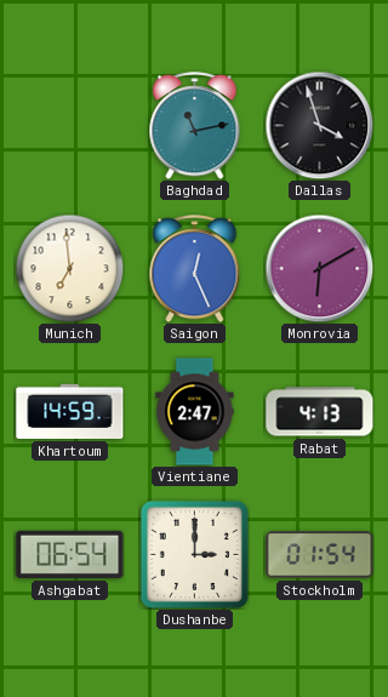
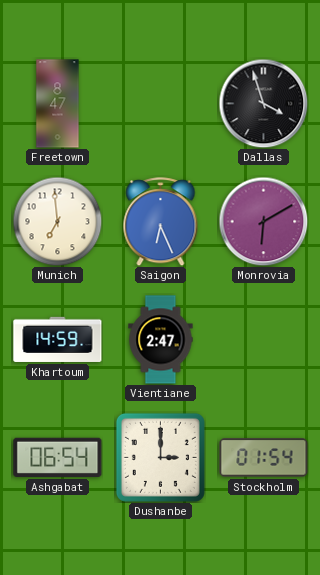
Freetown: none -> 8:47 (58, 104)
Baghdad: 11:13 -> none (195, 126)
Saigon: 12:26 -> 6:26 (161, 222)
Rabat: 4:13 -> none (320, 412)
